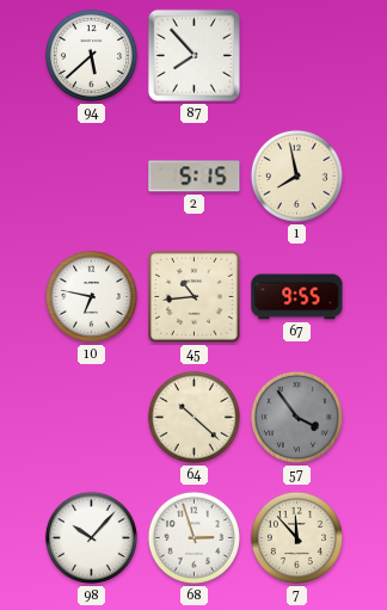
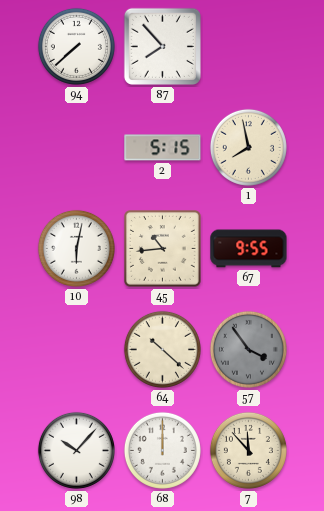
94: 5:38 -> 7:38 (76, 46)
10: 6:47 -> 6:02 (76, 248)
68: 2:57 -> 12:00 (162, 450)
